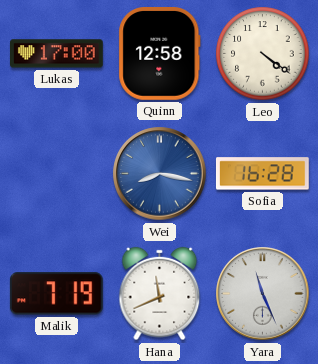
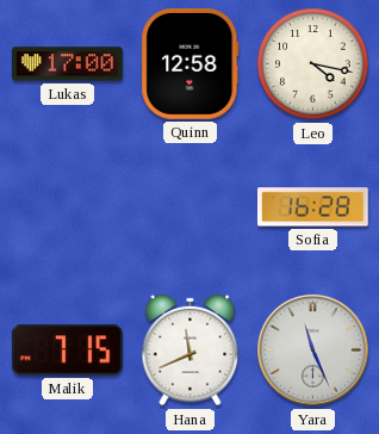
Leo: 4:21 -> 4:17 (313, 64)
Wei: 8:17 -> none (160, 174)
Malik: 7:19 -> 7:15 (67, 351)
